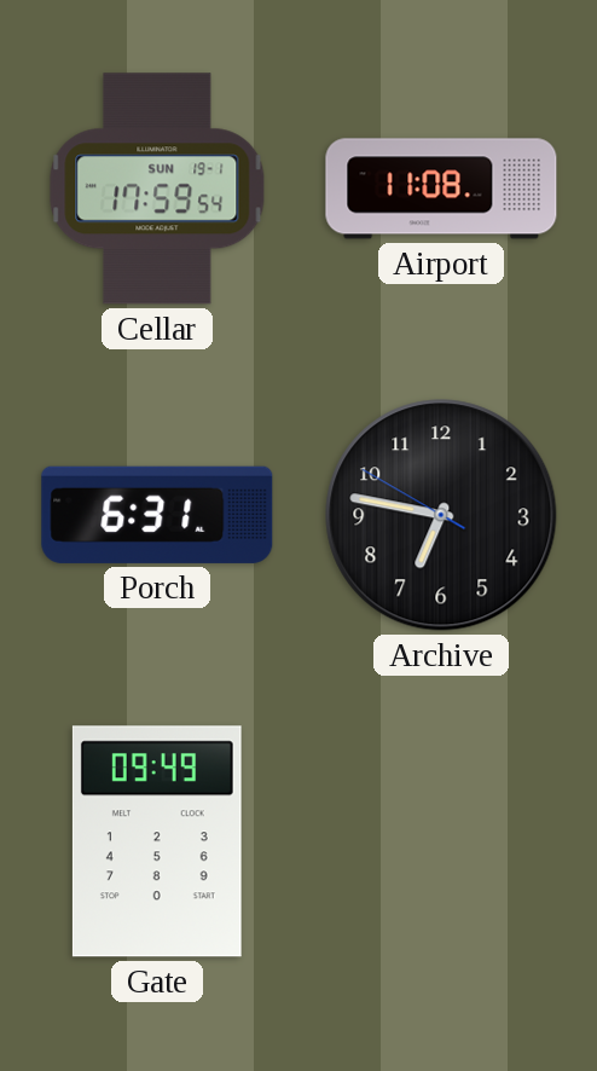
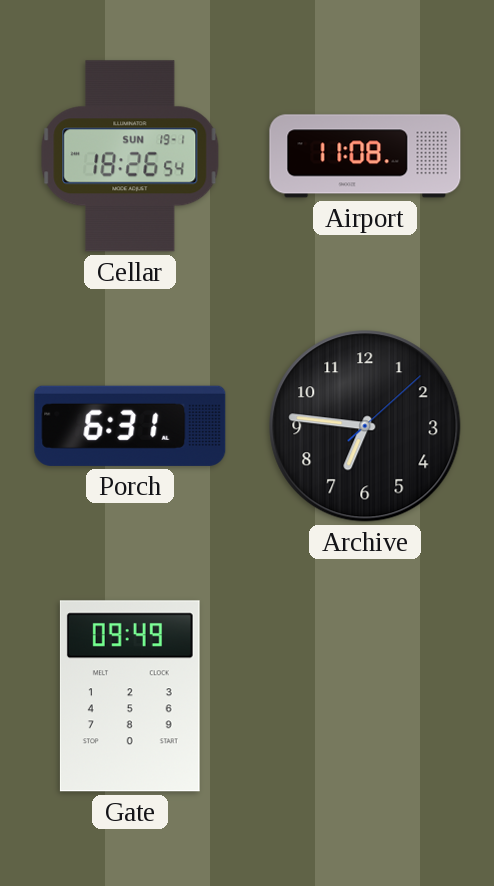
Cellar: 17:59 -> 18:26 (130, 156)
Archive: 6:46:50 -> 6:46:08 (365, 426)
